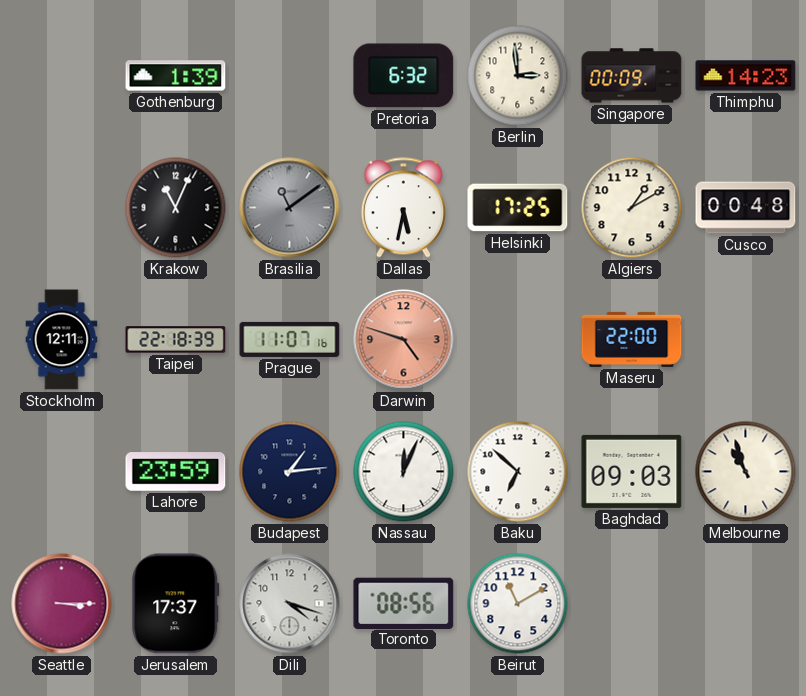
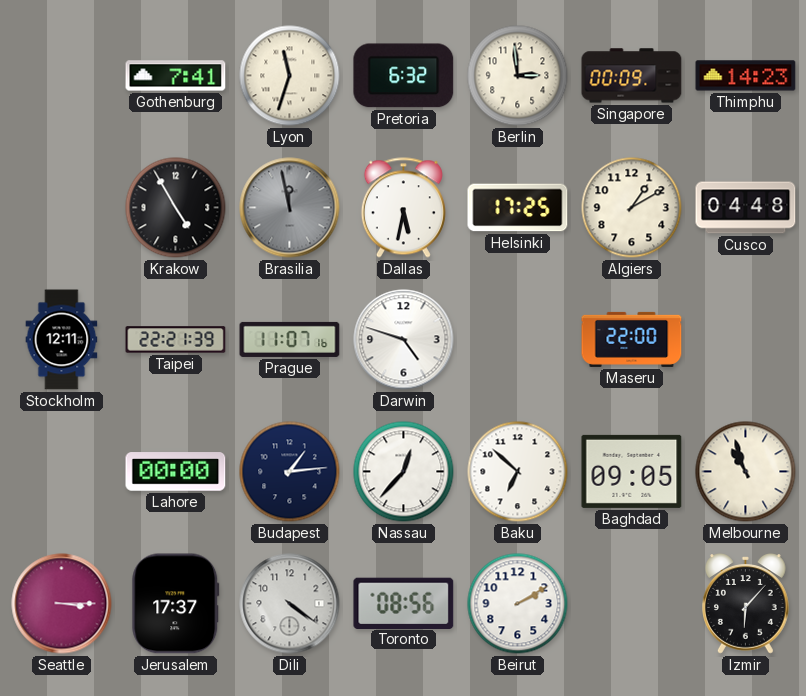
Gothenburg: 1:39 -> 7:41 (176, 76)
Lyon: none -> 11:33 (290, 76)
Krakow: 11:04 -> 4:55 (176, 208)
Brasilia: 11:09 -> 11:58 (290, 208)
Cusco: 00:48 -> 04:48 (746, 208)
Taipei: 22:18 -> 22:21 (176, 340)
Darwin dial: salmon -> white (404, 340)
Lahore: 23:59 -> 00:00 (176, 472)
Nassau: 12:04 -> 12:37 (404, 472)
Baghdad: 09:03 -> 09:05 (632, 471)
Dili: 4:18 -> 4:21 (290, 604)
Beirut: 11:10 -> 2:10 (518, 604)
Izmir: none -> 6:07 (746, 604)
